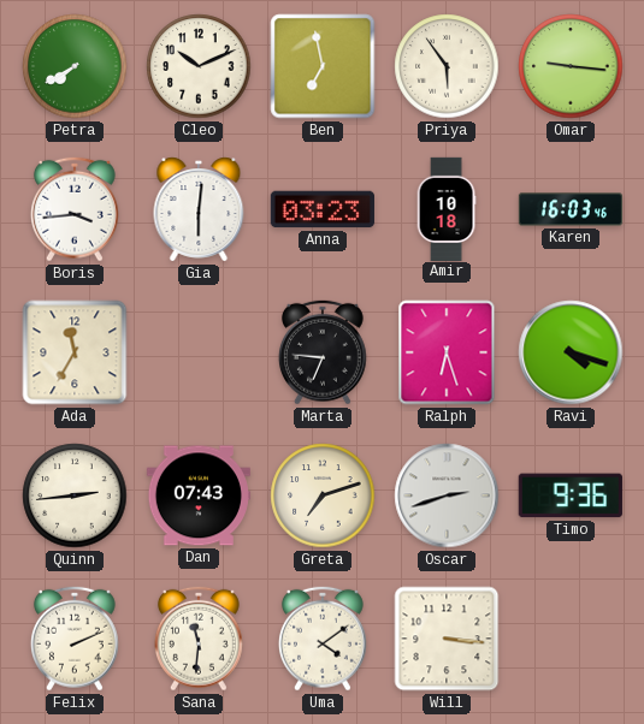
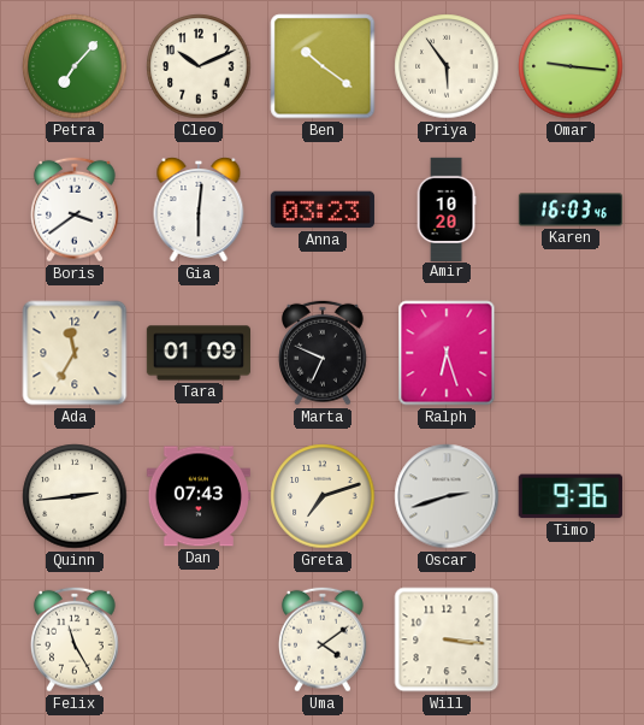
Petra: 7:40 -> 7:07 (75, 66)
Ben: 6:58 -> 10:21 (323, 66)
Boris: 3:44 -> 3:39 (75, 210)
Amir: 10:18 -> 10:20 (447, 208)
Tara: none -> 01:09 (197, 353)
Marta: 6:46 -> 6:49 (323, 353)
Ravi: 4:18 -> none (571, 352)
Felix: 2:11 -> 11:25 (75, 639)
Sana: 11:31 -> none (199, 639)
